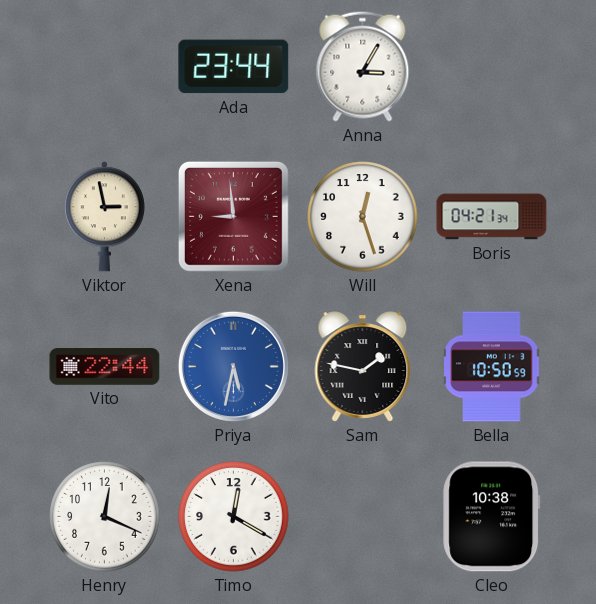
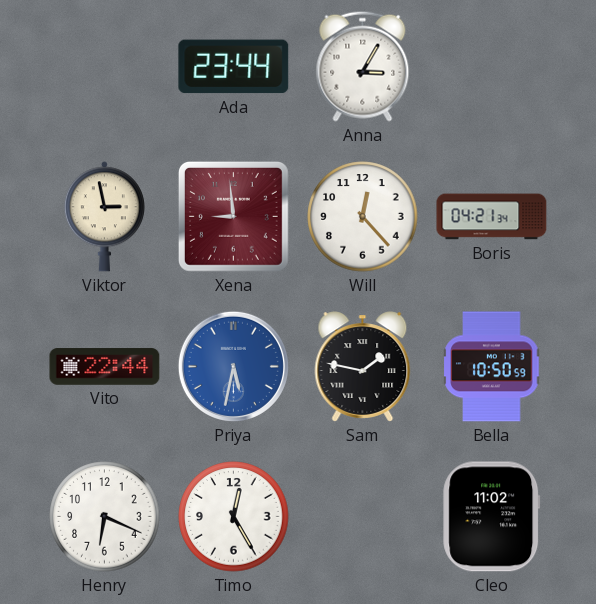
Will: 12:27 -> 12:23 (363, 217)
Henry: 12:19 -> 6:19 (105, 517)
Timo: 12:20 -> 12:25 (234, 517)
Cleo: 10:38 -> 11:02 (492, 517)
